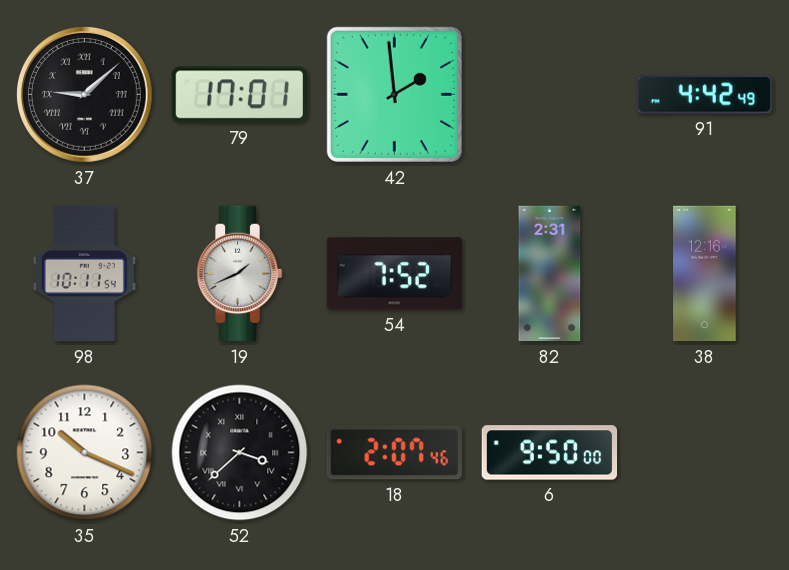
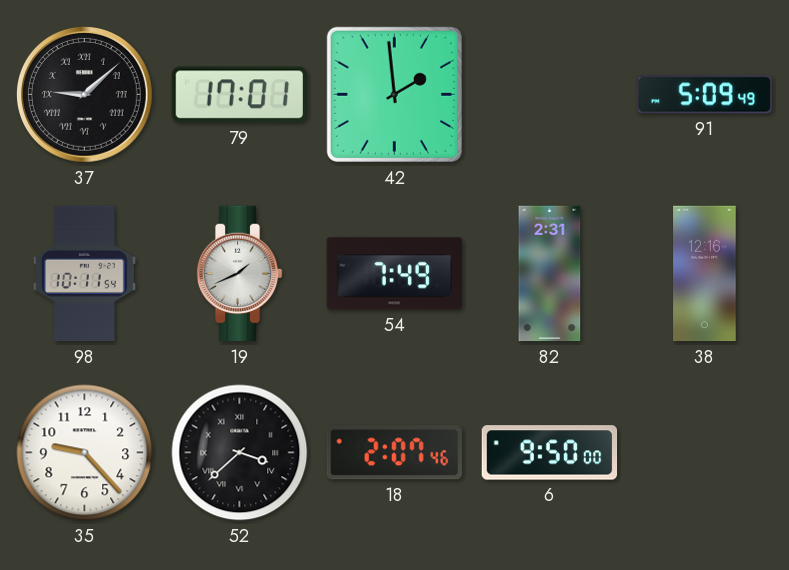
91: 4:42 -> 5:09 (704, 95)
54: 7:52 -> 7:49 (394, 274)
35: 10:19 -> 9:23 (85, 453)
